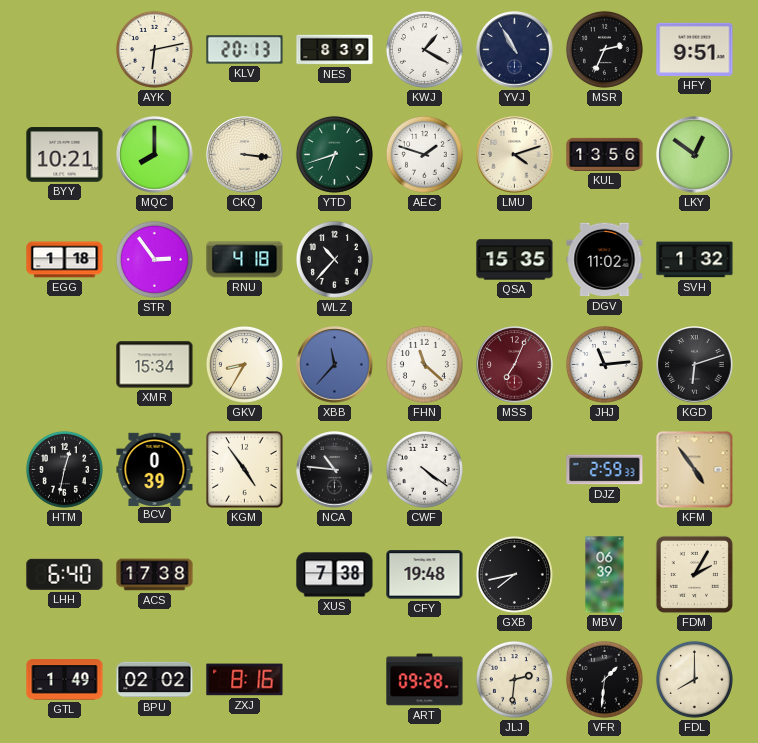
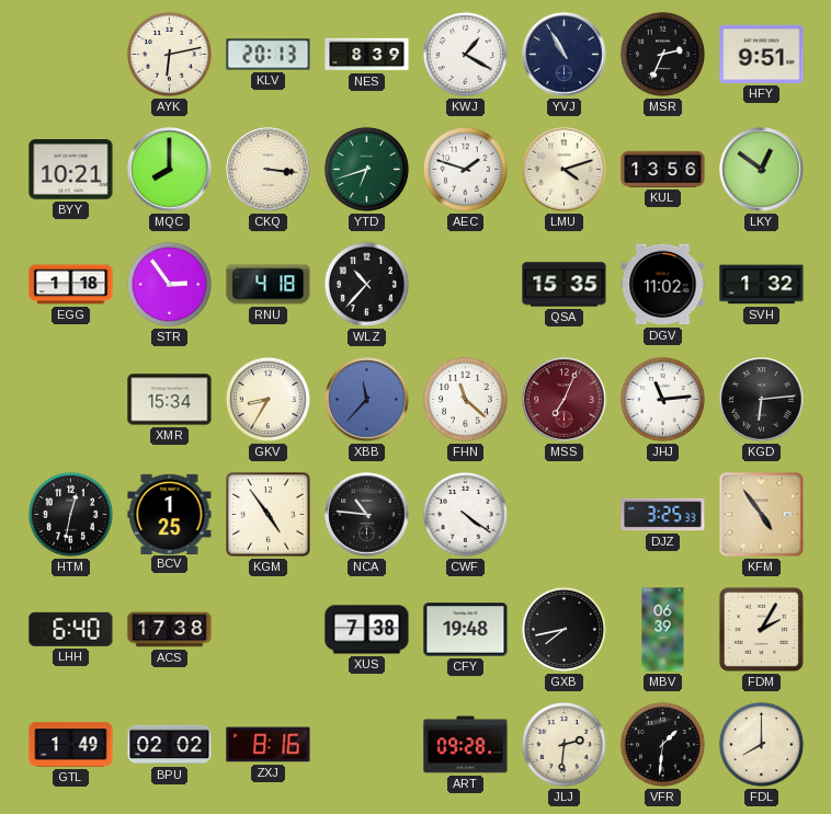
KGD: 6:12 -> 6:14 (762, 400)
BCV: 0:39 -> 1:25 (170, 514)
DJZ: 2:59 -> 3:25 (663, 515)
